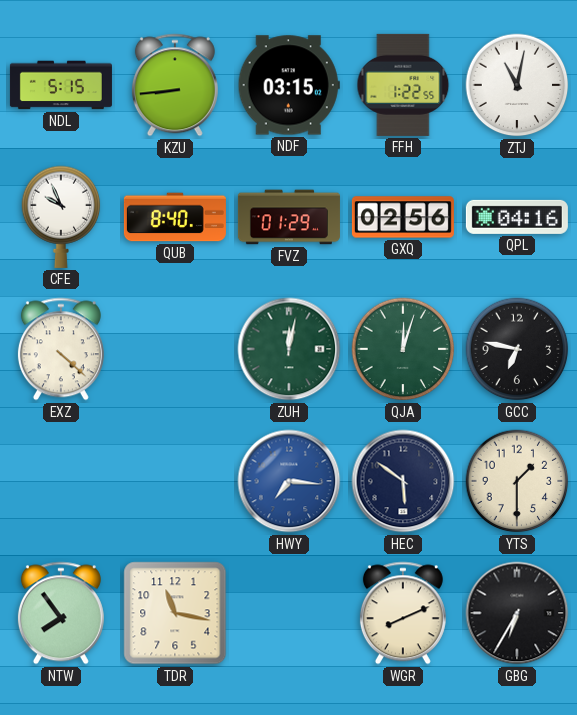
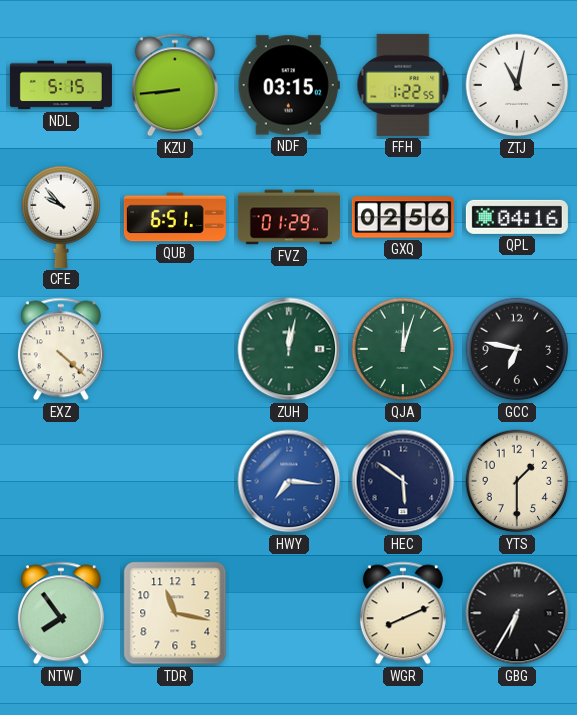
CFE: 9:56 -> 9:53 (61, 217)
QUB: 8:40 -> 6:51 (175, 217)
